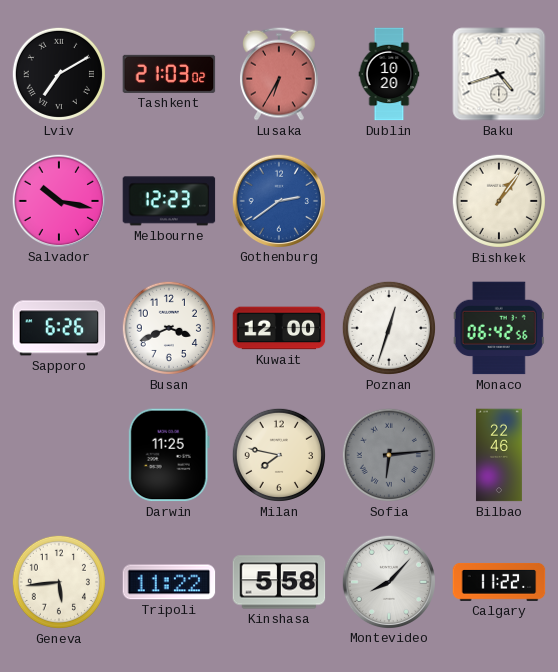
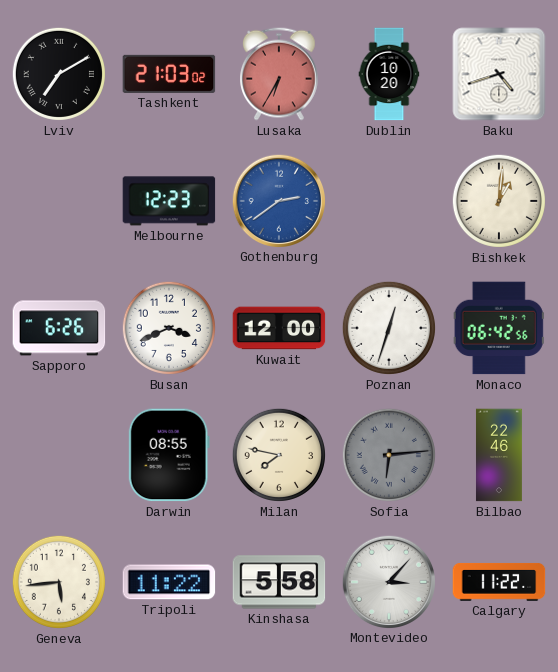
Salvador: 10:17 -> none (58, 200)
Bishkek: 1:06 -> 1:01 (499, 201)
Darwin: 11:25 -> 08:55 (169, 455)
Montevideo: 8:07 -> 3:07 (388, 581)
